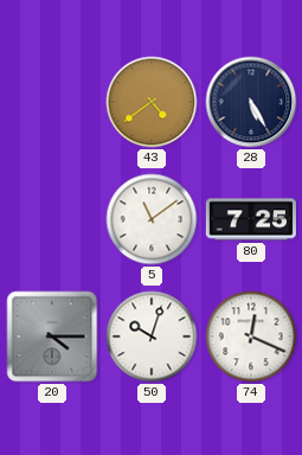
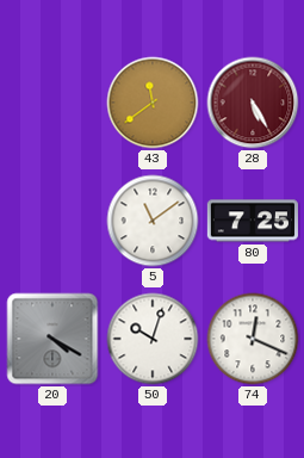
43: 4:39 -> 11:39 (153, 103)
28 dial: navy -> burgundy (253, 103)
20: 4:15 -> 4:20 (52, 339)
